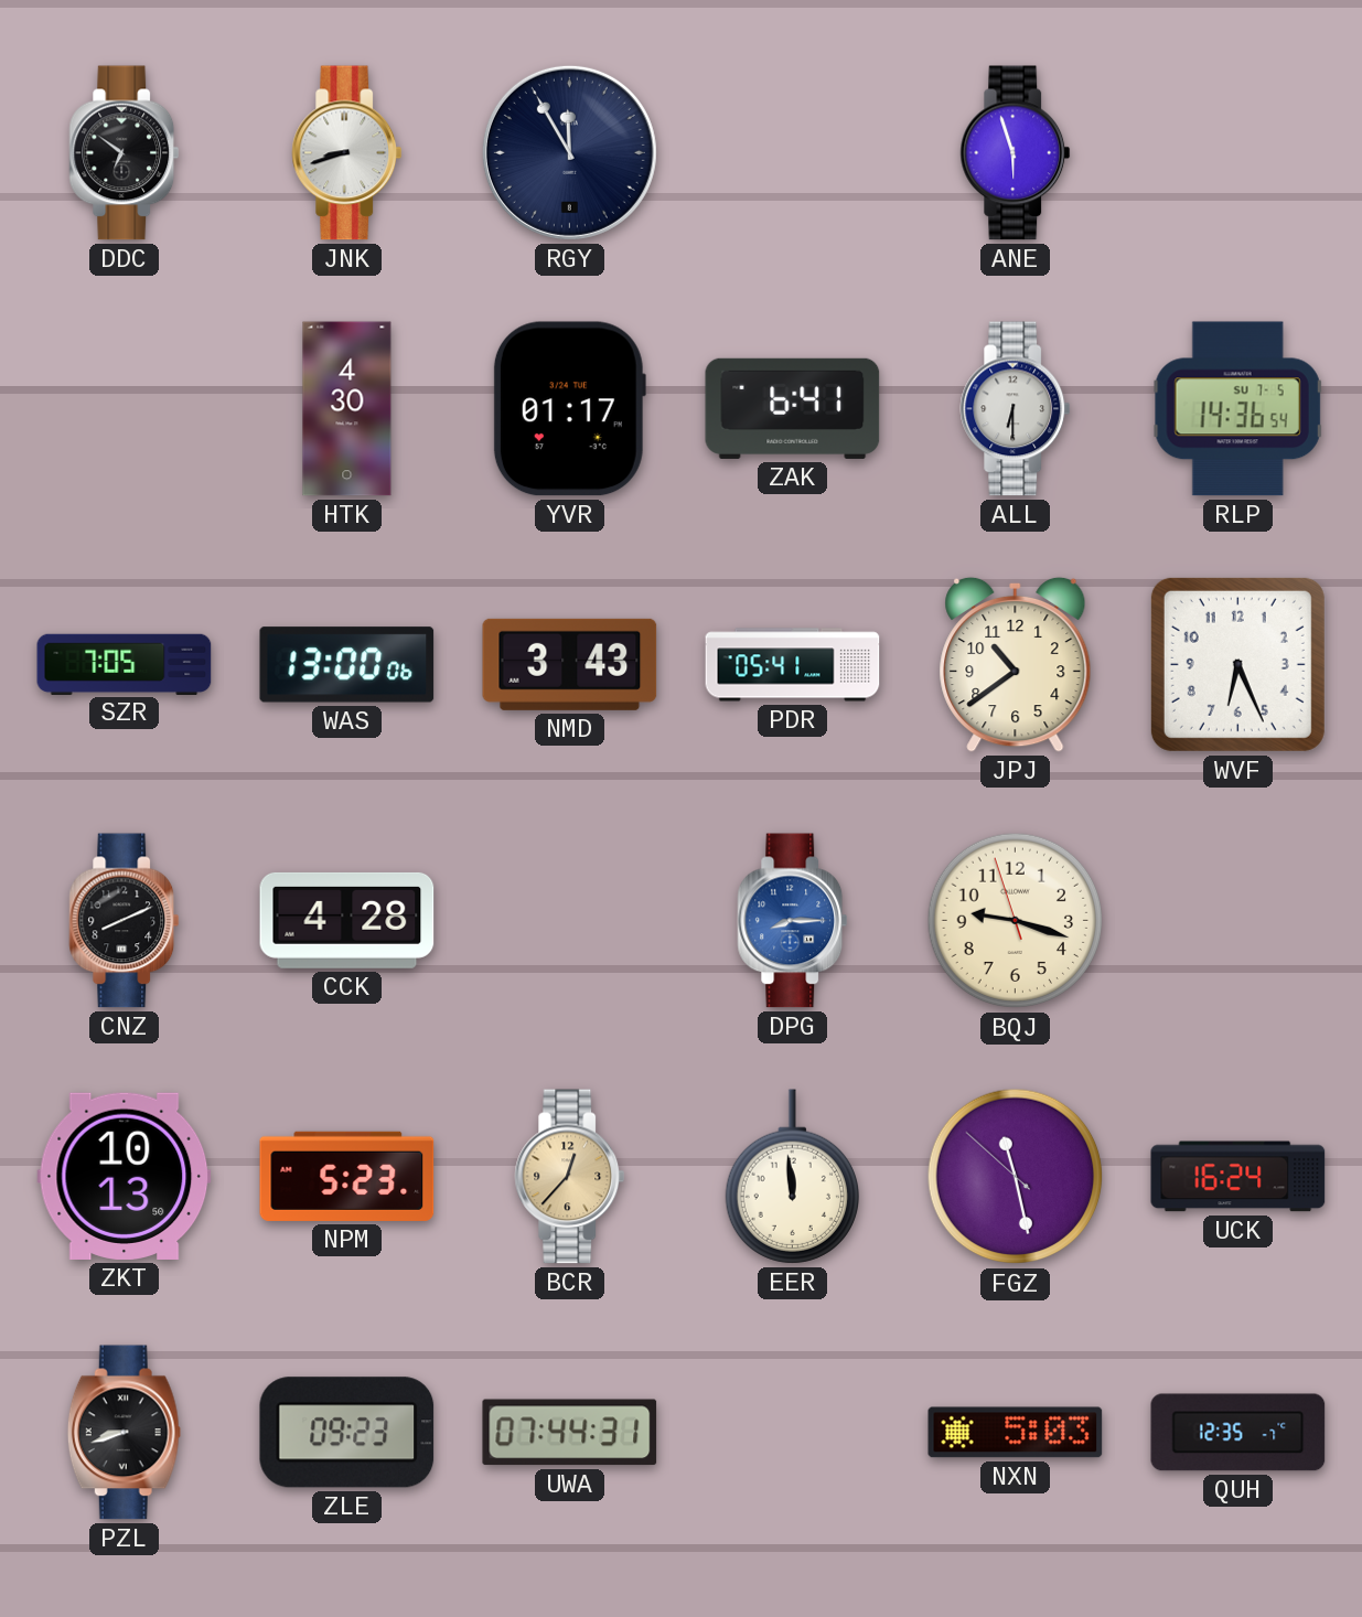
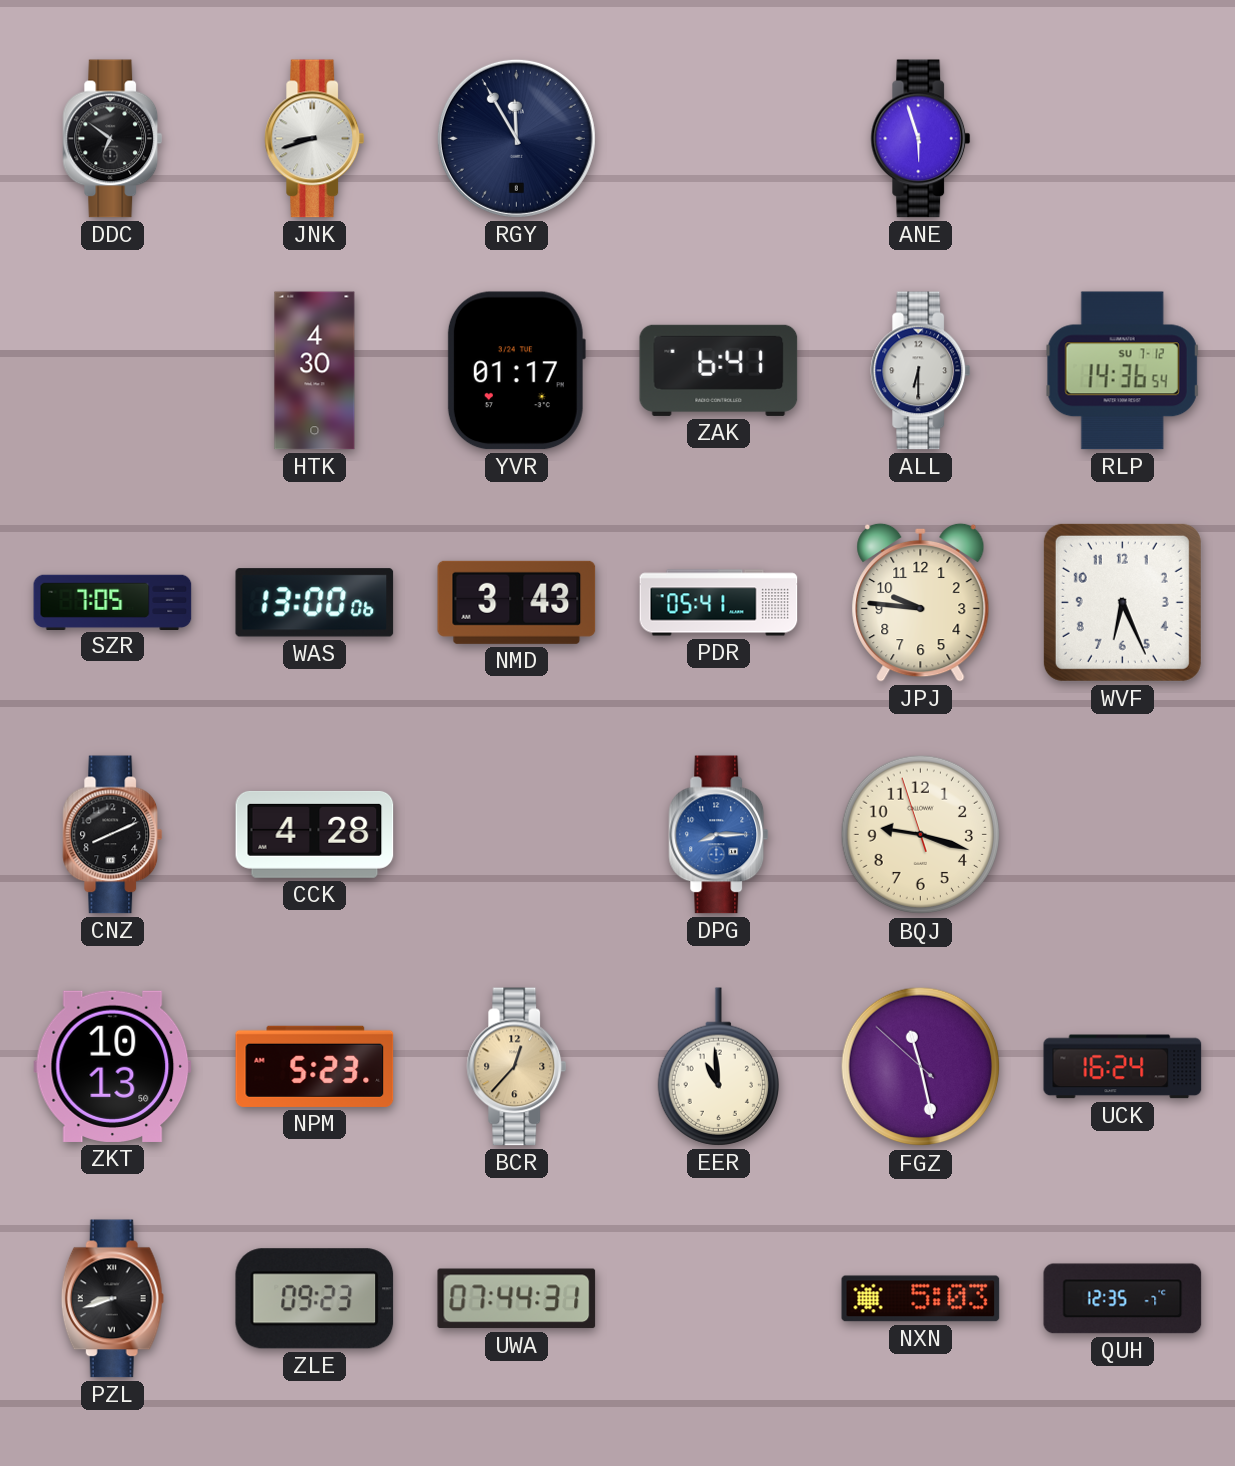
RLP date: SU 7-5 -> SU 7-12 (1123, 371)
JPJ: 10:39 -> 9:46 (921, 602)
EER: 11:59 -> 10:59 (718, 1067)
